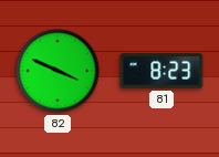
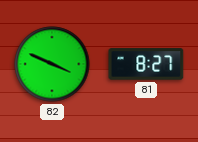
81: 8:23 -> 8:27 (146, 64)
